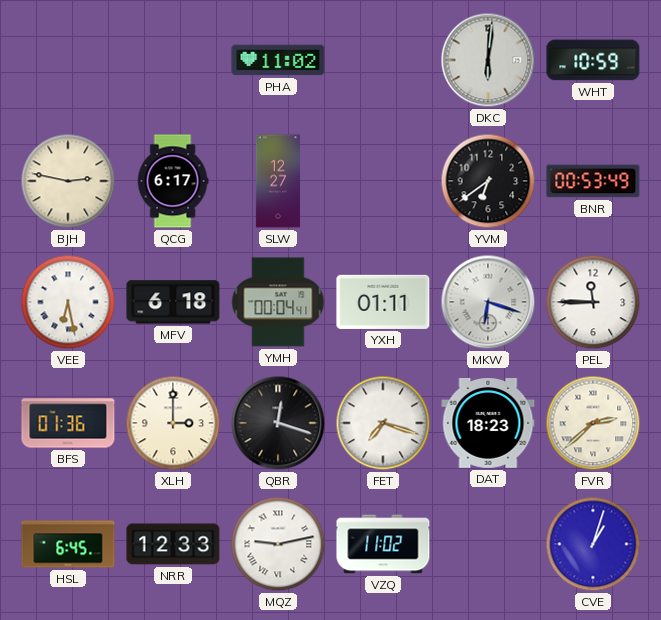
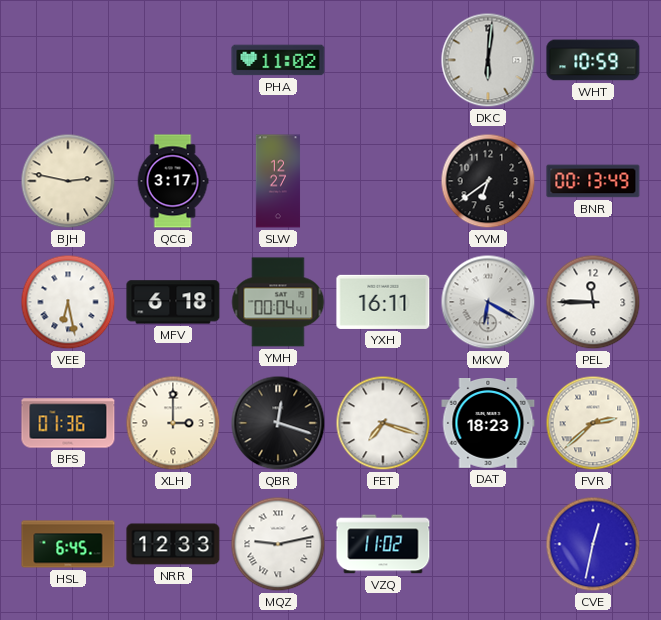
QCG: 6:17 -> 3:17 (173, 181)
BNR: 00:53 -> 00:13 (593, 181)
YXH: 01:11 -> 16:11 (383, 302)
MKW: 6:18 -> 6:20 (488, 302)
CVE: 1:03 -> 12:32 (593, 544)
